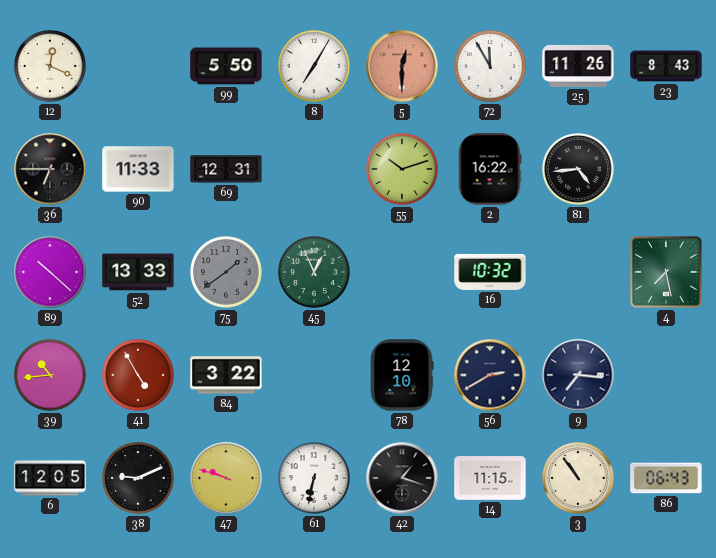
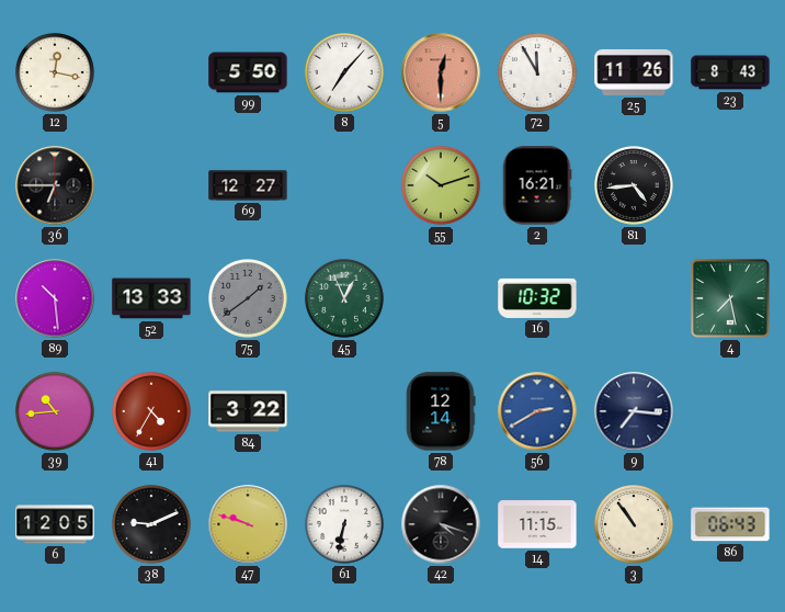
12: 12:19 -> 12:17 (56, 73)
8: 7:05 -> 7:07 (345, 73)
90: 11:33 -> none (138, 169)
69: 12:31 -> 12:27 (248, 185)
2: 16:22 -> 16:21 (537, 185)
89: 10:22 -> 10:29 (55, 298)
41: 4:55 -> 4:35 (152, 412)
78: 12:10 -> 12:14 (441, 411)
56 dial: navy -> blue (537, 411)
42: 1:18 -> 4:18 (441, 524)
